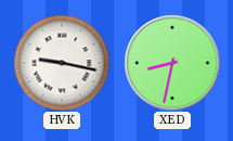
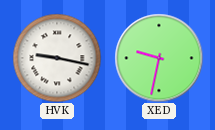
XED: 8:32 -> 9:32 (159, 58)
